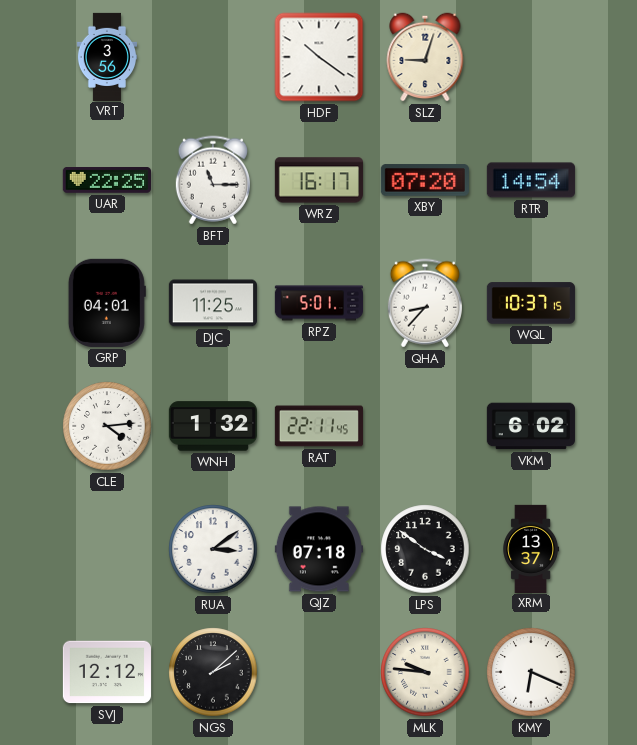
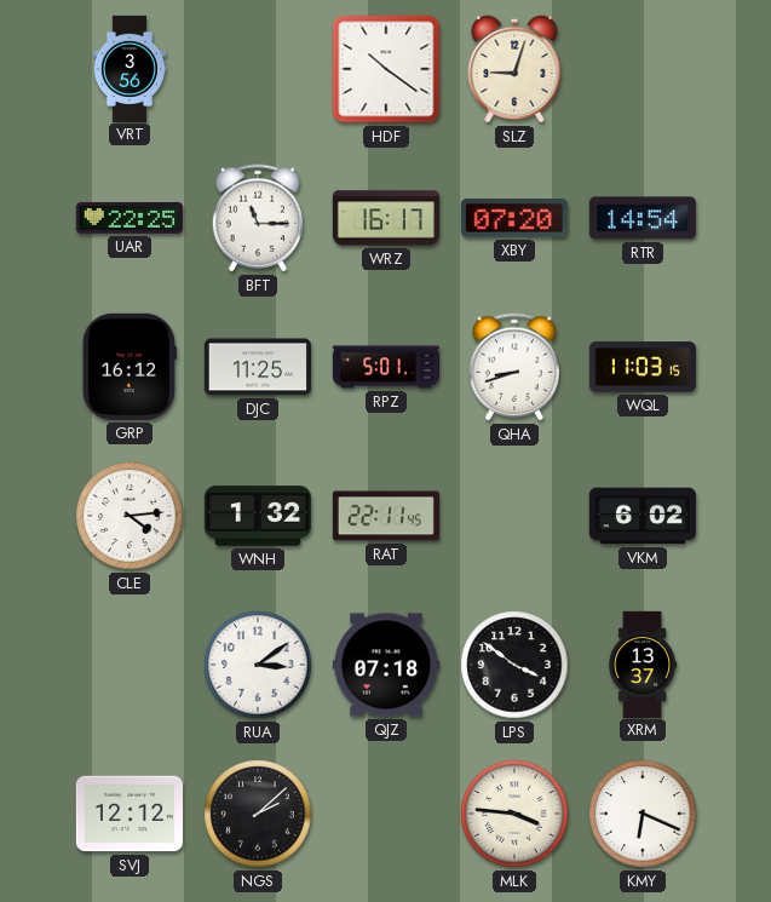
GRP: 04:01 -> 16:12 (130, 367)
QHA: 8:37 -> 8:42 (514, 367)
WQL: 10:37 -> 11:03 (643, 367)
MLK: 9:46 -> 3:46 (514, 814)
